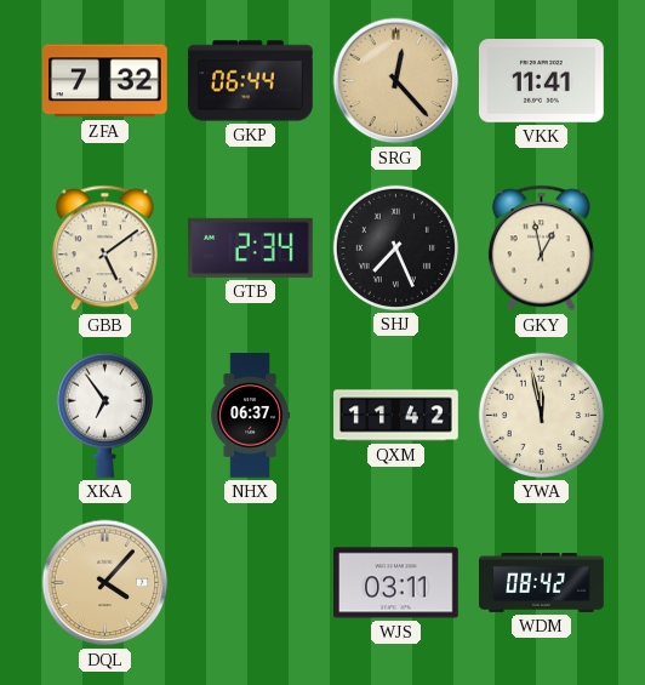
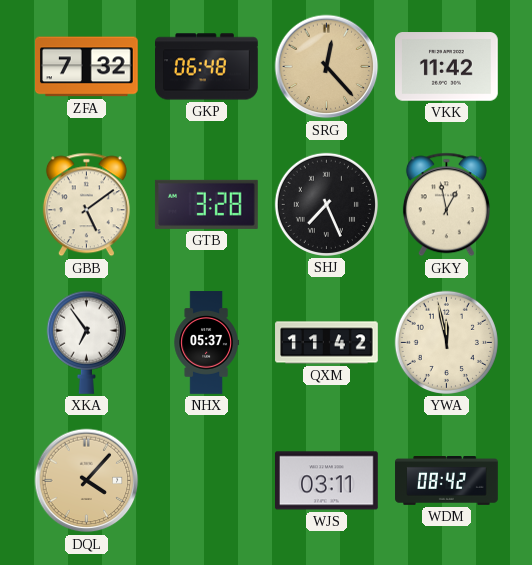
GKP: 06:44 -> 06:48 (207, 67)
VKK: 11:41 -> 11:42 (447, 67)
GTB: 2:34 -> 3:28 (206, 204)
NHX: 06:37 -> 05:37 (206, 343)
